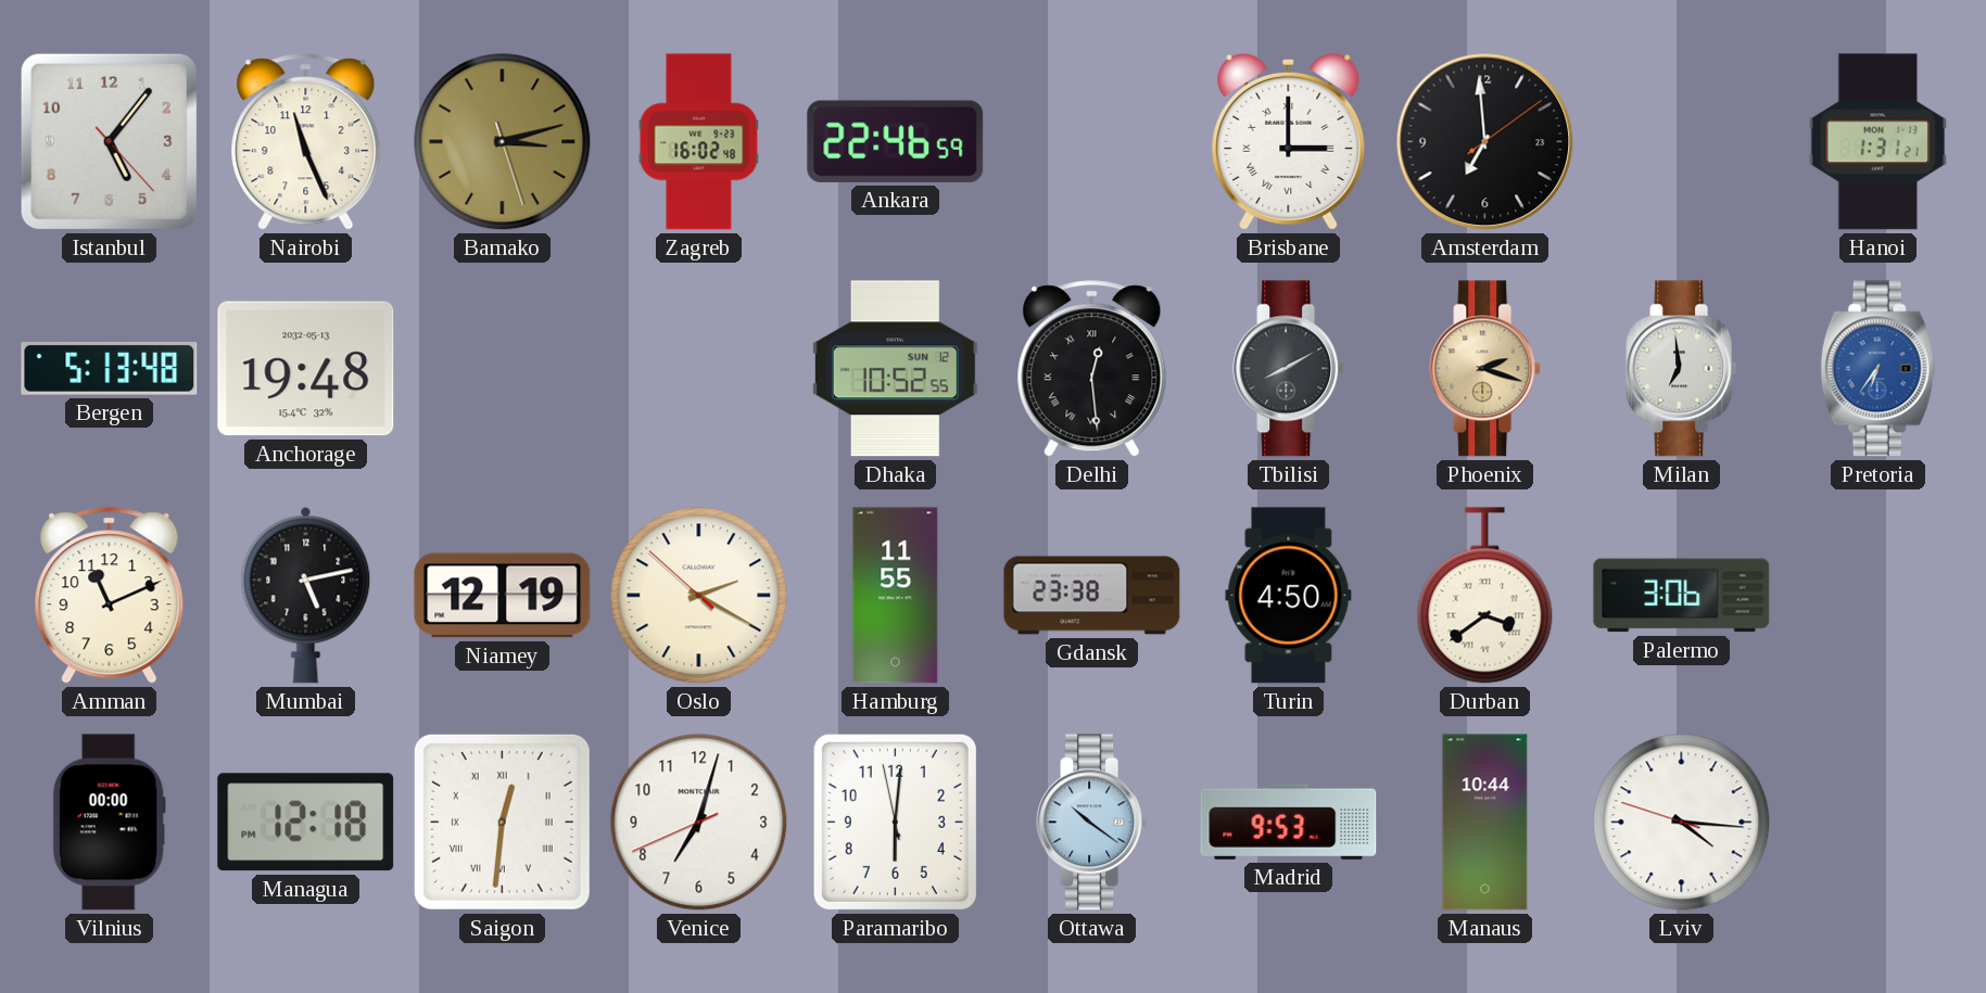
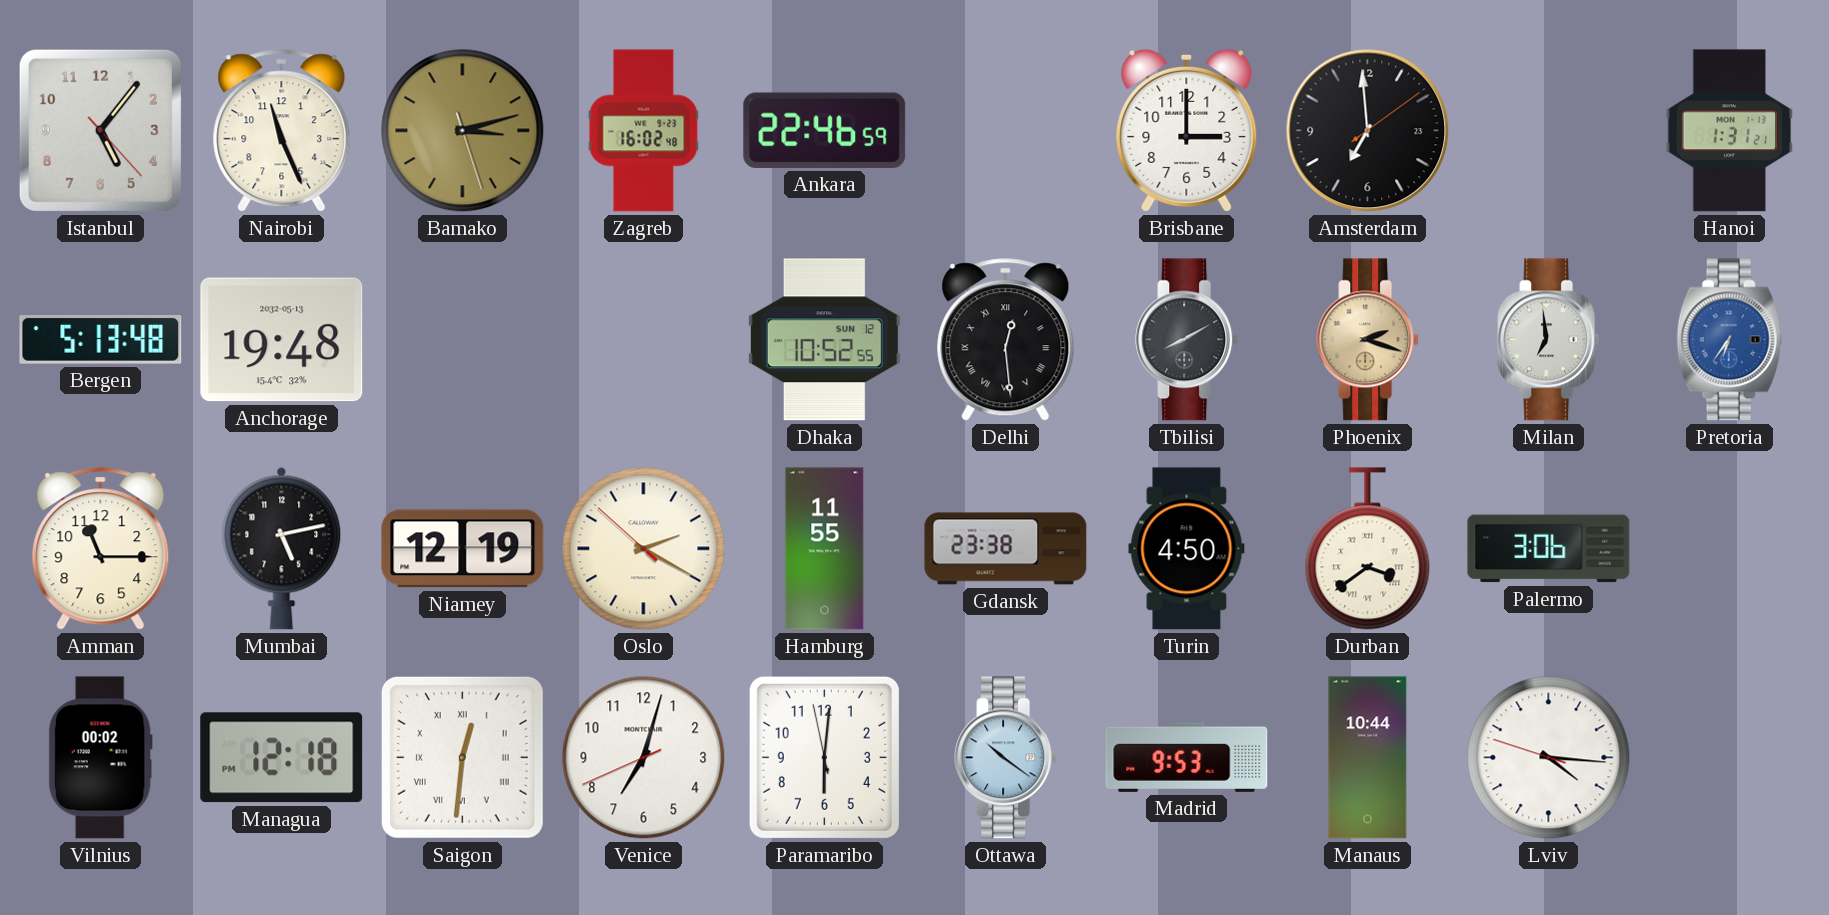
Brisbane numerals: Roman -> Arabic (1187, 130)
Amman: 11:11 -> 11:15 (101, 549)
Vilnius: 00:00 -> 00:02 (100, 758)
